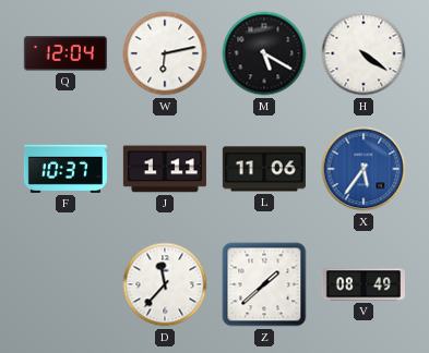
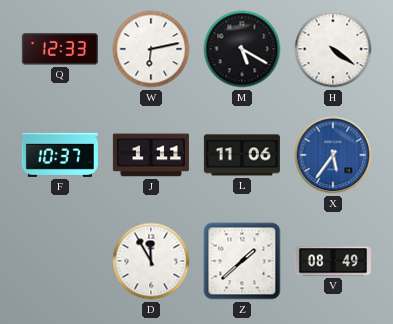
Q: 12:04 -> 12:33 (60, 49)
D: 11:37 -> 11:55 (151, 261)
